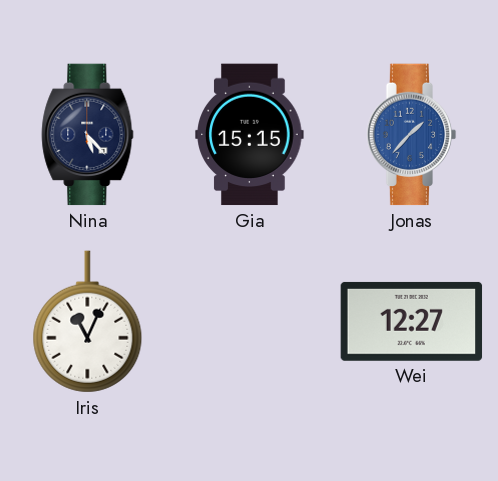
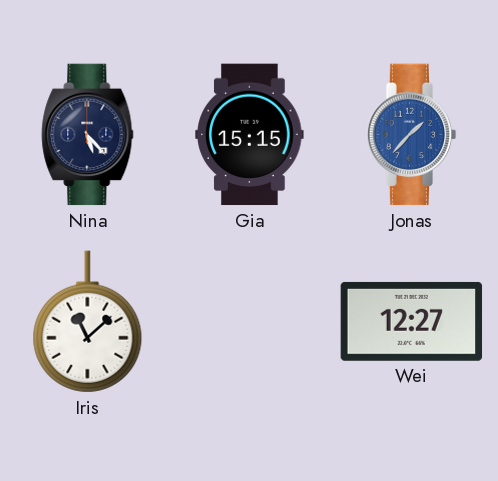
Iris: 11:04 -> 11:08 (88, 322)
